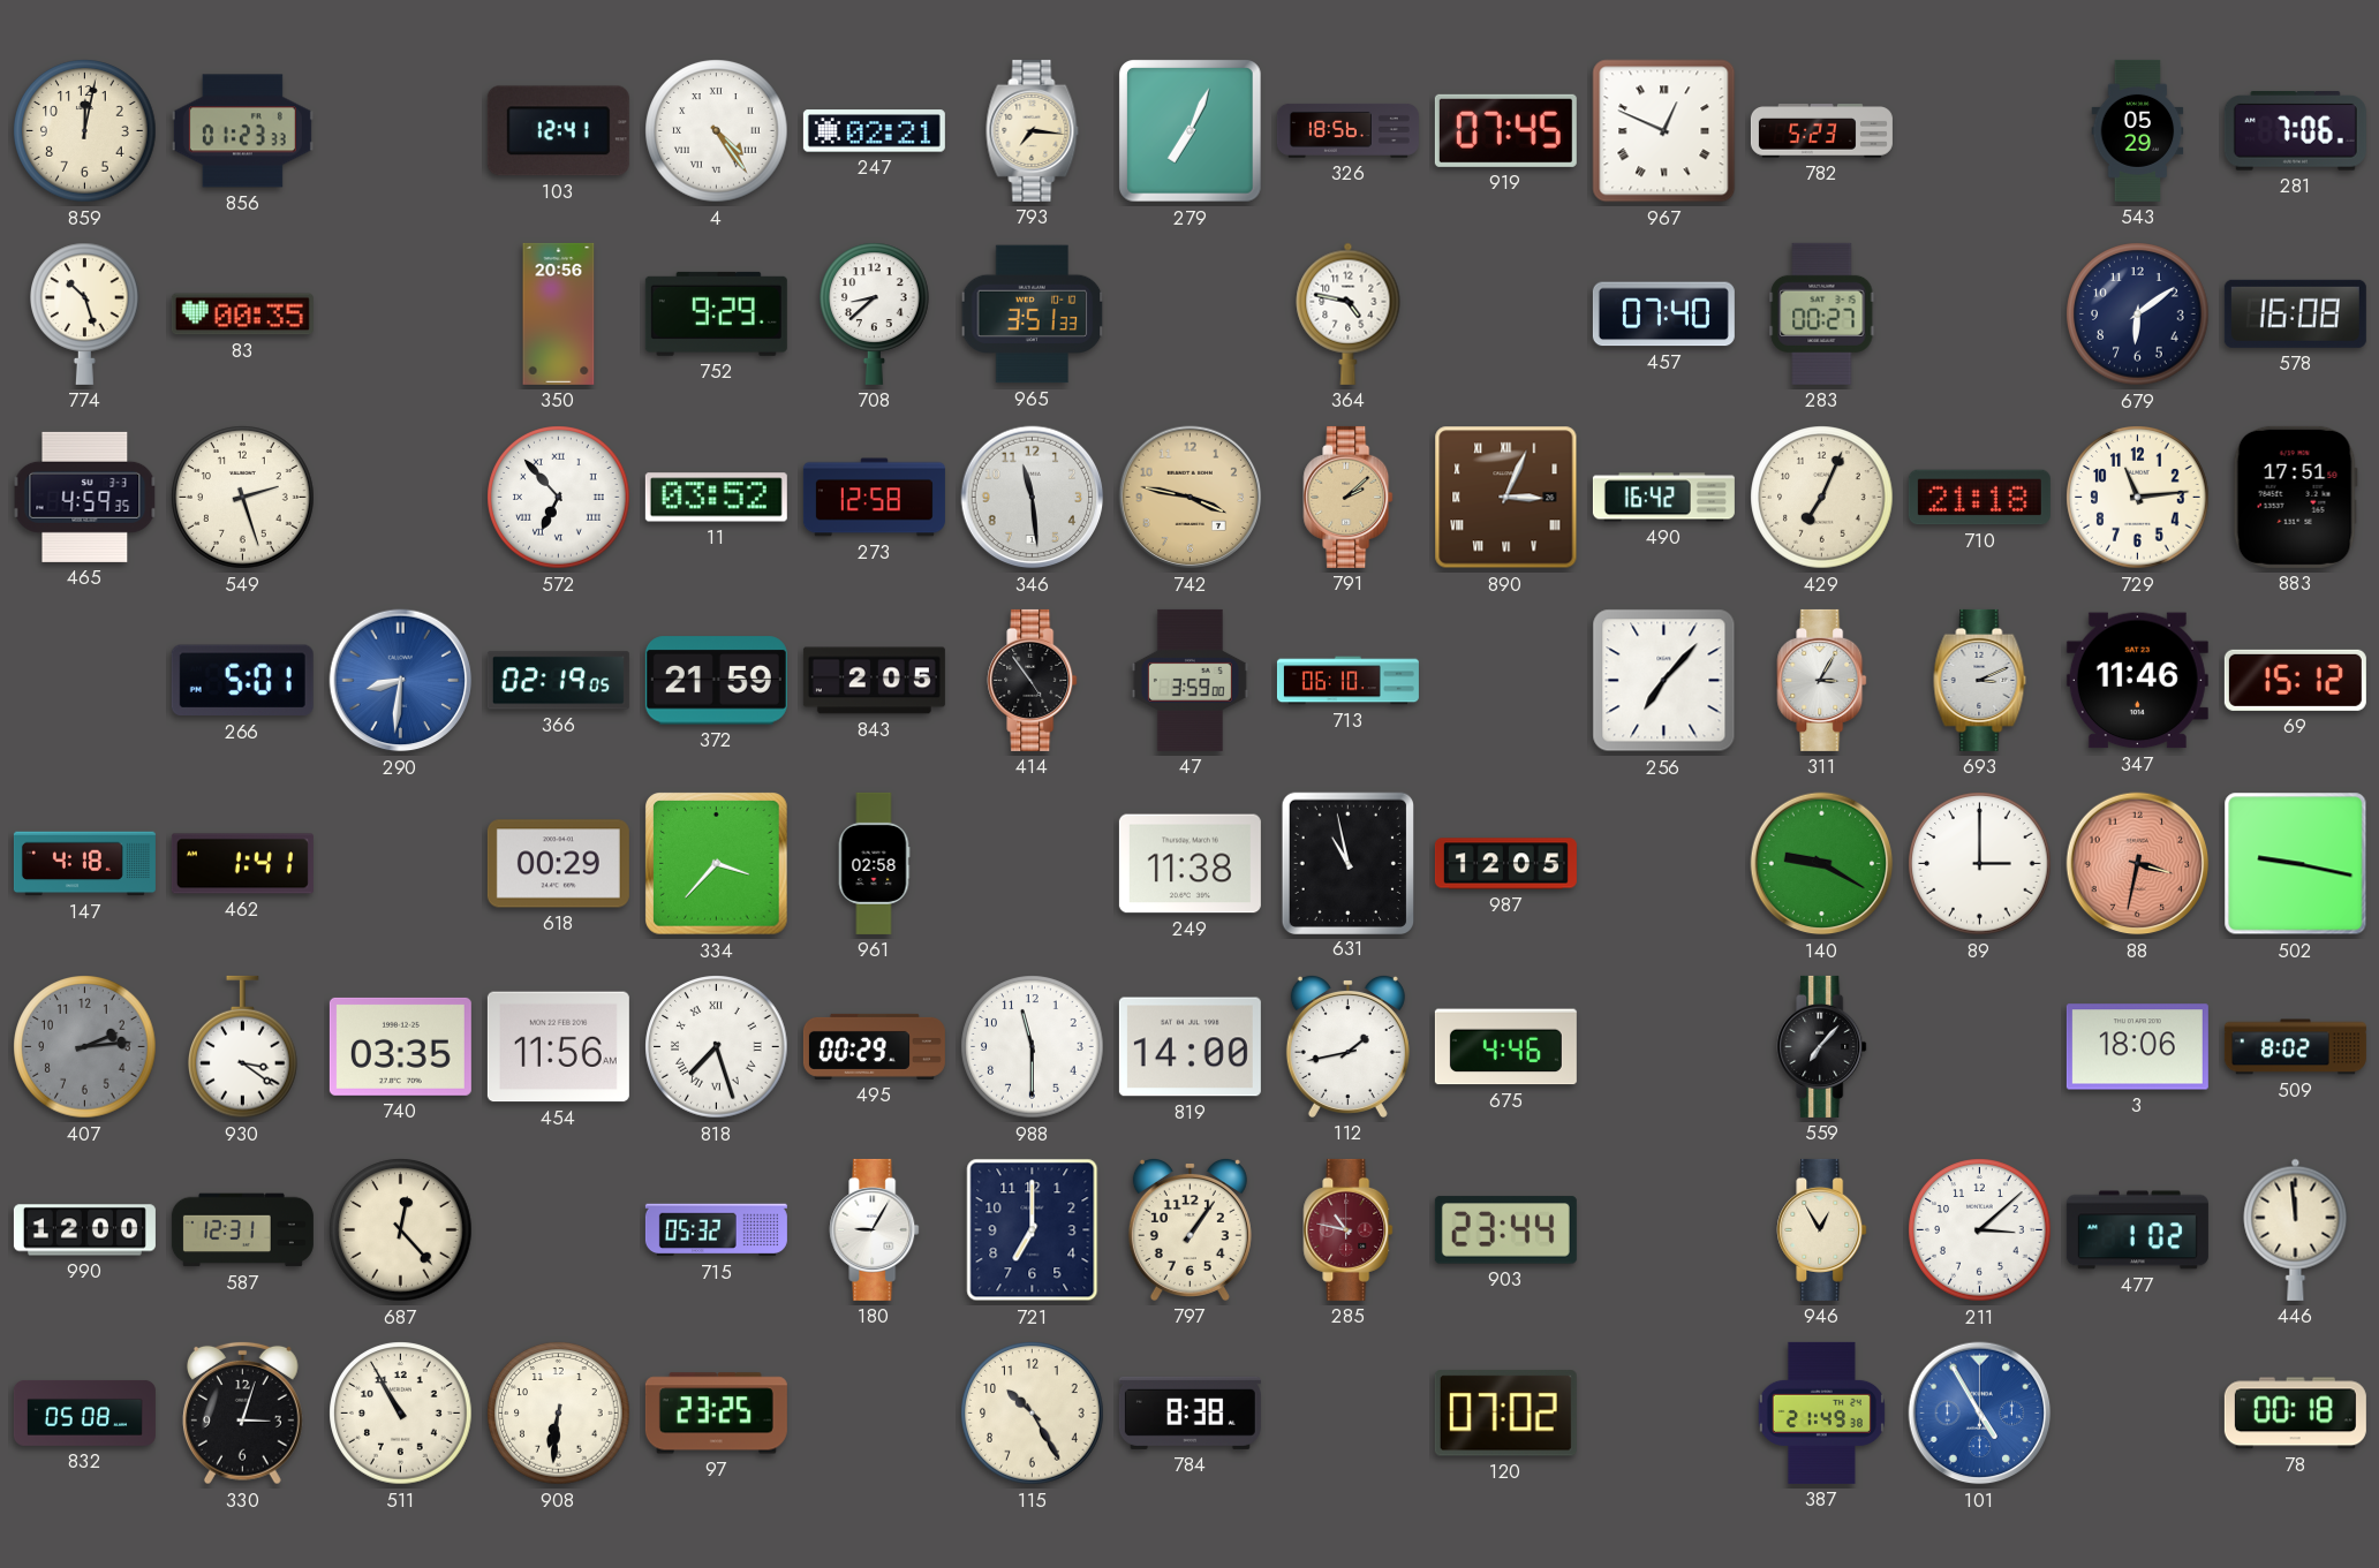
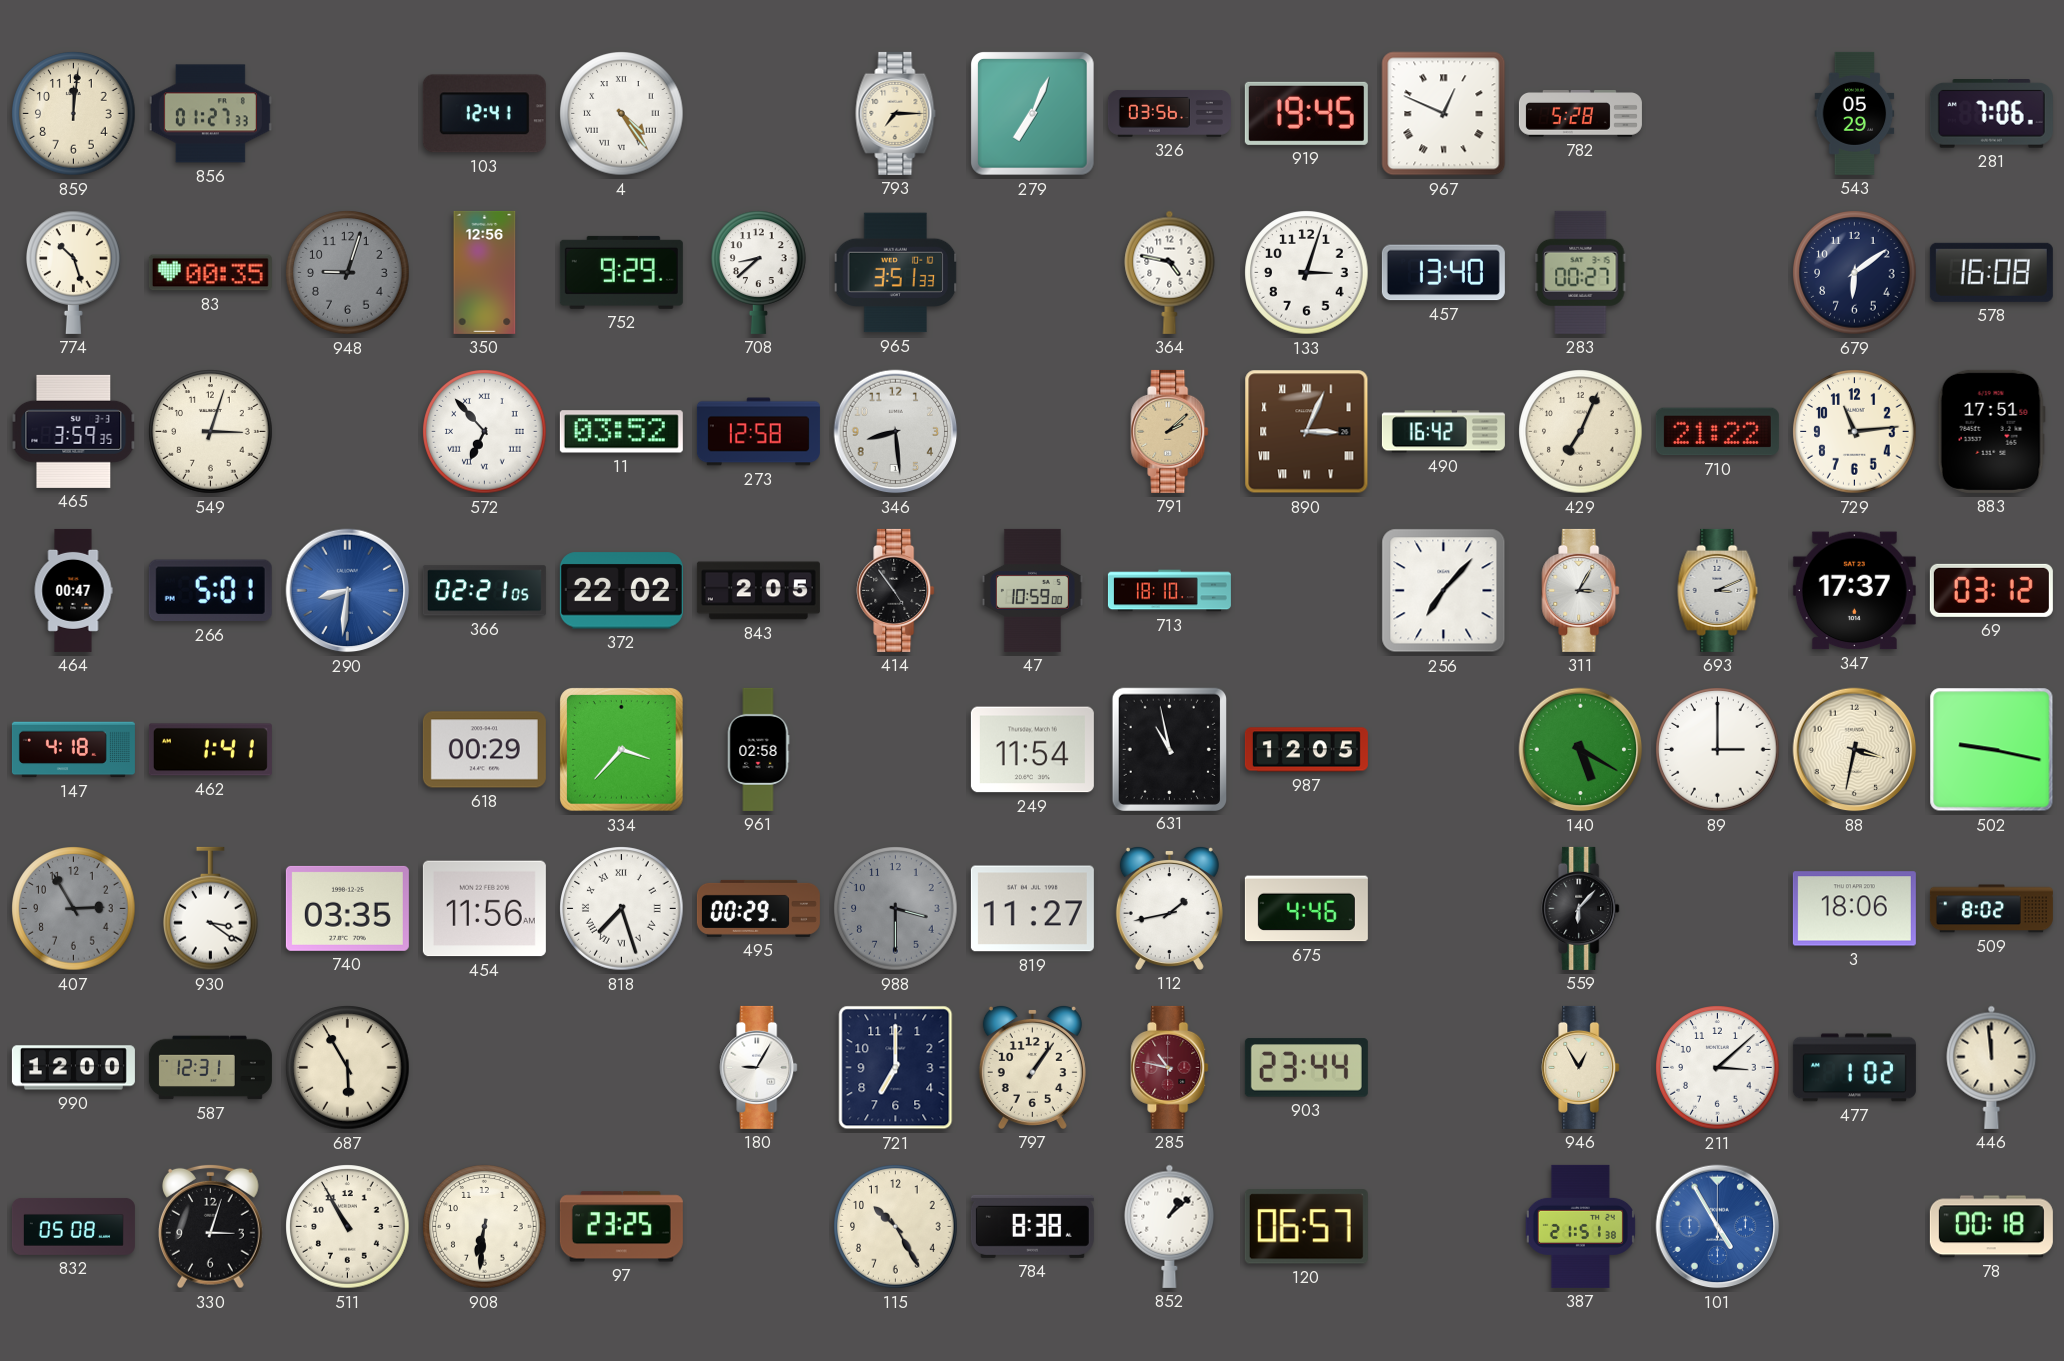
859: 12:02 -> 12:01 (74, 114)
856: 01:23 -> 01:27 (210, 114)
247: 02:21 -> none (874, 131)
793: 7:16 -> 7:15 (896, 113)
326: 18:56 -> 03:56 (1169, 113)
919: 07:45 -> 19:45 (1306, 113)
782: 5:23 -> 5:28 (1580, 114)
948: none -> 9:03 (348, 273)
350: 20:56 -> 12:56 (485, 272)
133: none -> 3:03 (1307, 273)
457: 07:40 -> 13:40 (1443, 273)
465: 4:59 -> 3:59 (74, 431)
549: 2:27 -> 3:03 (211, 432)
346: 11:29 -> 8:29 (896, 432)
742: 3:47 -> none (1191, 498)
710: 21:18 -> 21:22 (1717, 432)
464: none -> 00:47 (73, 590)
366: 02:19 -> 02:21 (484, 591)
372: 21:59 -> 22:02 (621, 591)
47: 3:59 -> 10:59 (1032, 590)
713: 06:10 -> 18:10 (1169, 591)
347: 11:46 -> 17:37 (1854, 591)
69: 15:12 -> 03:12 (1991, 590)
249: 11:38 -> 11:54 (1032, 750)
140: 9:20 -> 5:20 (1581, 750)
88 dial: salmon -> cream (1855, 750)
407: 2:14 -> 2:55 (74, 909)
988: 11:30 -> 3:30 (896, 909)
988 dial: white -> grey (896, 909)
819: 14:00 -> 11:27 (1032, 909)
559: 7:07 -> 6:07 (1581, 908)
687: 12:23 -> 5:55 (348, 1068)
715: 05:32 -> none (716, 1230)
852: none -> 1:08 (1170, 1226)
120: 07:02 -> 06:57 (1306, 1227)
387: 21:49 -> 21:51 (1580, 1226)
